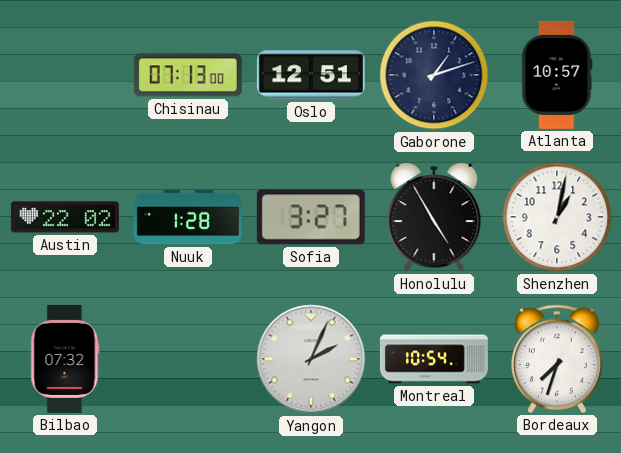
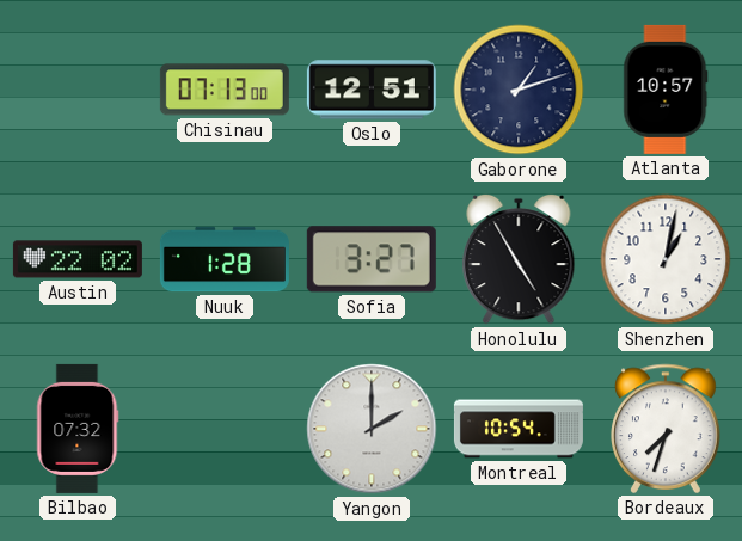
Yangon: 2:04 -> 2:00 (372, 429)
